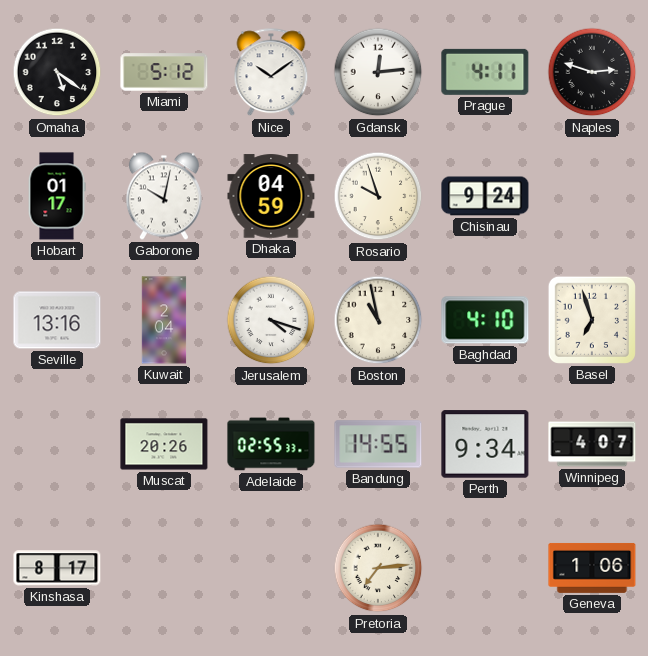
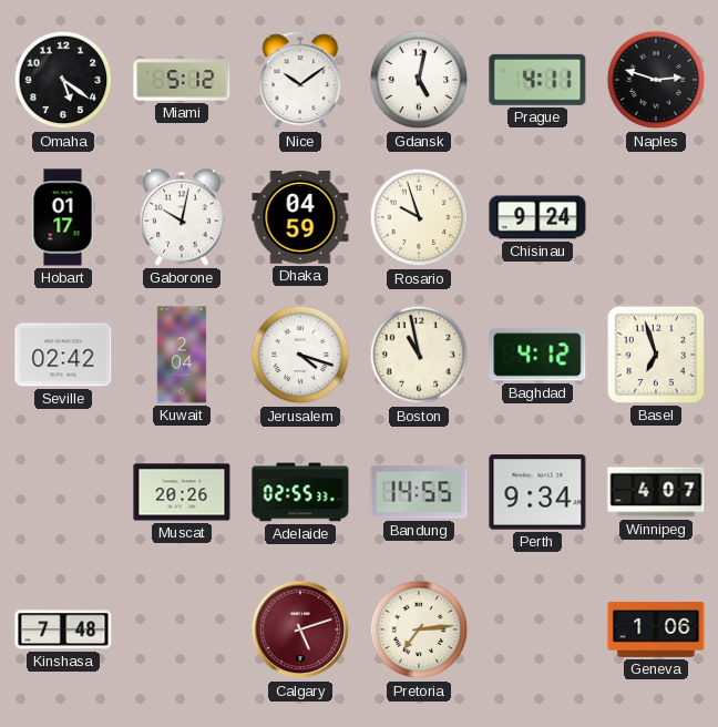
Gdansk: 12:14 -> 5:02 (419, 80)
Seville: 13:16 -> 02:42 (63, 355)
Baghdad: 4:10 -> 4:12 (537, 355)
Kinshasa: 8:17 -> 7:48 (63, 629)
Calgary: none -> 5:12 (300, 629)
